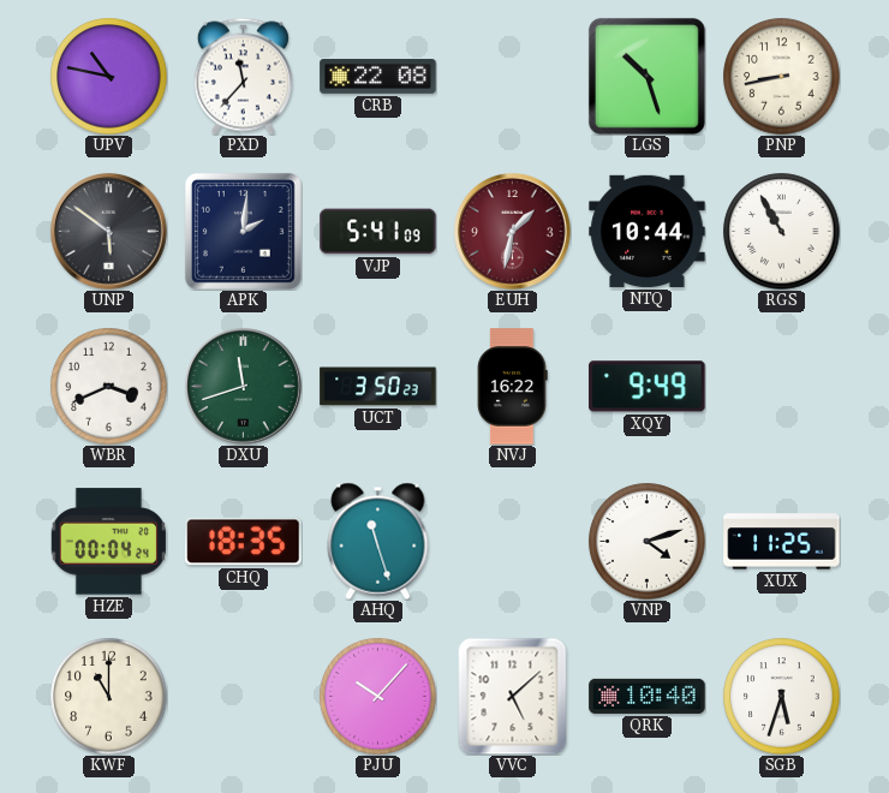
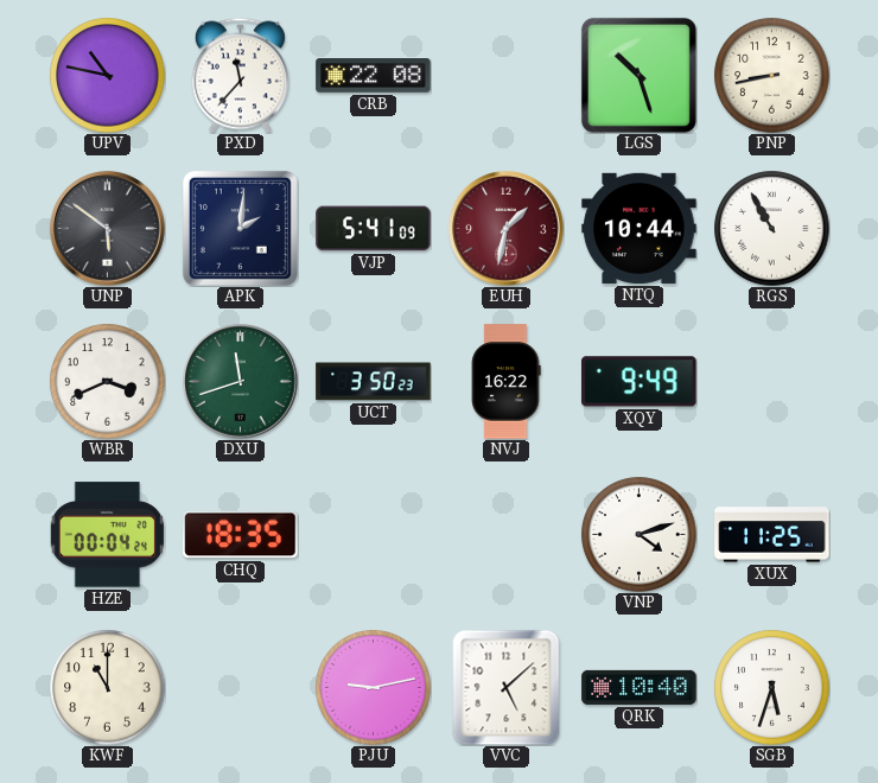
AHQ: 11:27 -> none (378, 541)
PJU: 10:07 -> 9:13 (374, 688)
